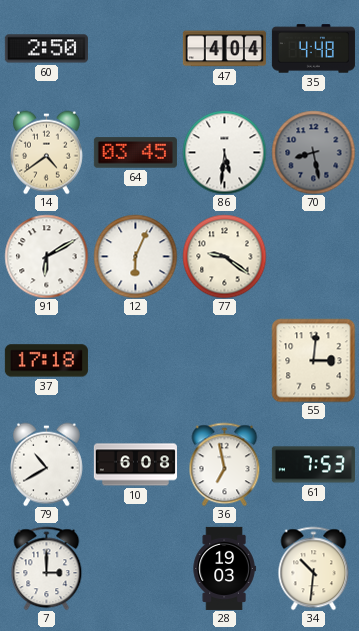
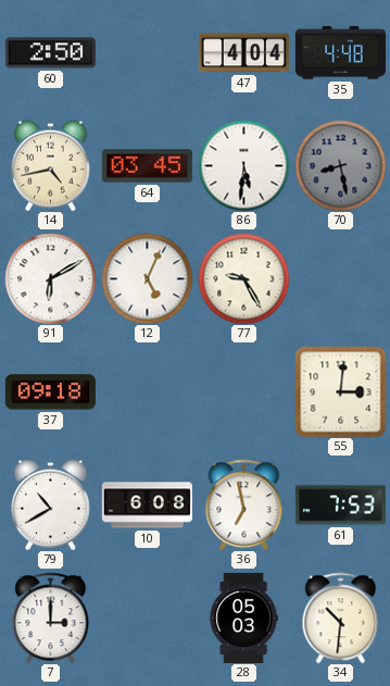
14: 4:39 -> 4:43 (50, 165)
12: 6:04 -> 5:04 (147, 278)
77: 9:21 -> 9:25 (243, 278)
37: 17:18 -> 09:18 (50, 392)
28: 19:03 -> 05:03 (243, 618)
